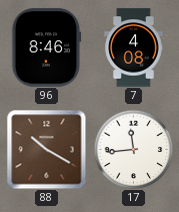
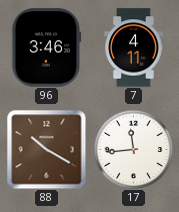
96: 8:46 -> 3:46 (47, 48)
7: 4:08 -> 4:11 (134, 48)
